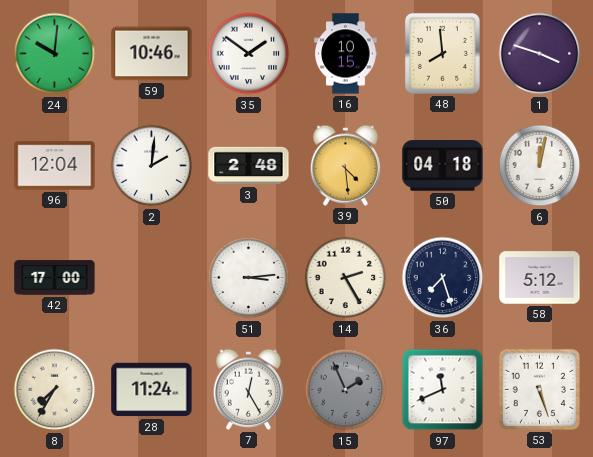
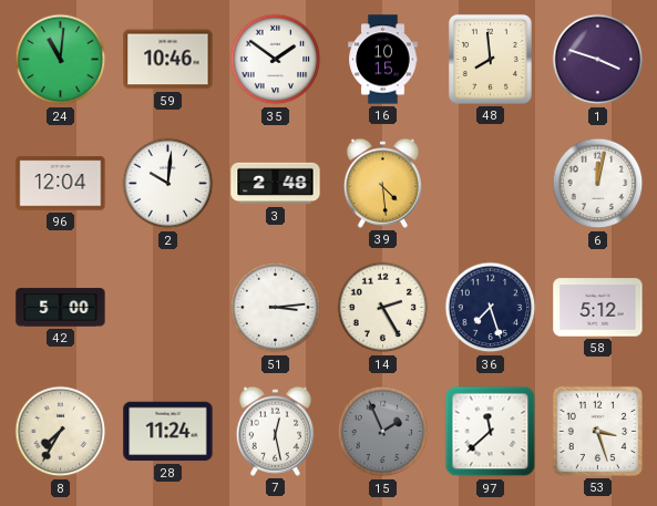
24: 10:01 -> 11:01 (61, 60)
2: 2:01 -> 10:01 (168, 184)
50: 04:18 -> none (443, 166)
42: 17:00 -> 5:00 (61, 308)
7: 12:25 -> 12:28 (275, 431)
97: 11:41 -> 11:38 (491, 432)
53: 5:27 -> 3:27 (597, 431)
